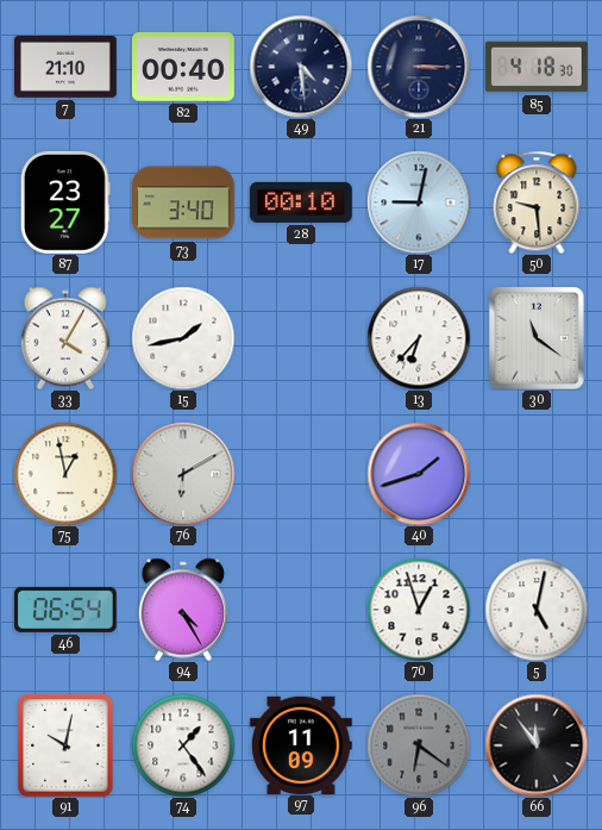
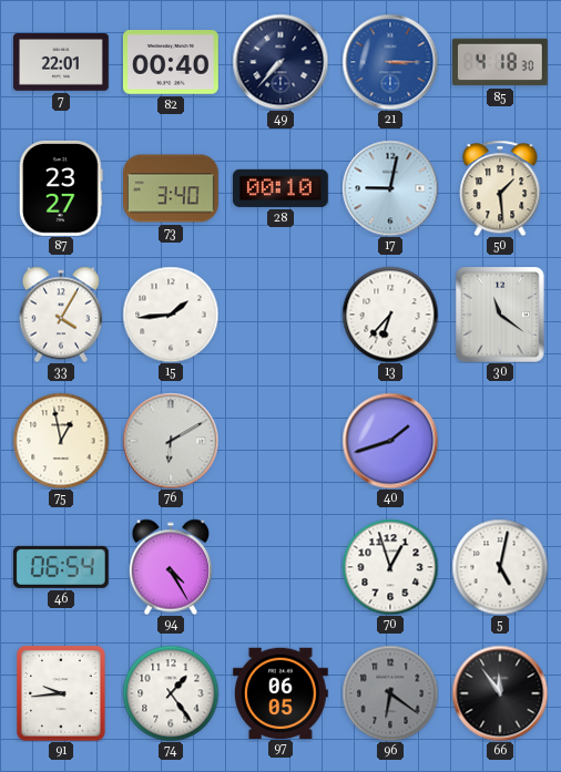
7: 21:10 -> 22:01 (62, 63)
49: 4:29 -> 7:37 (280, 62)
21 dial: navy -> blue (390, 62)
50: 9:29 -> 1:29 (500, 188)
15: 1:43 -> 1:44 (171, 315)
91: 10:02 -> 9:44 (61, 693)
97: 11:09 -> 06:05 (280, 692)
